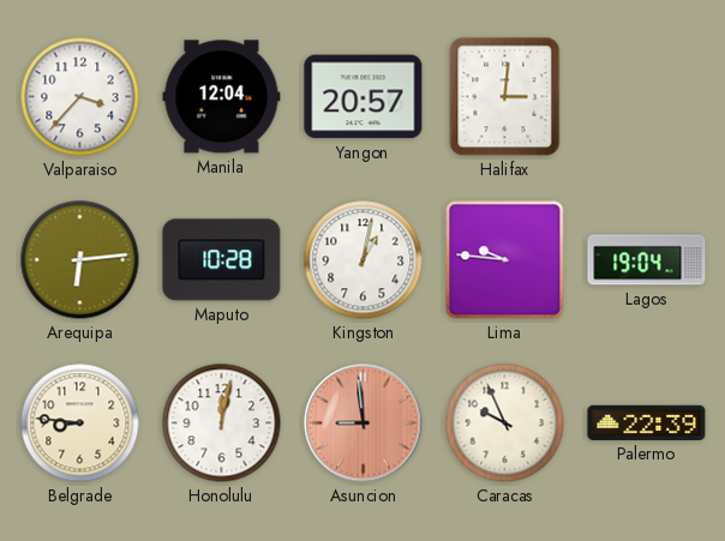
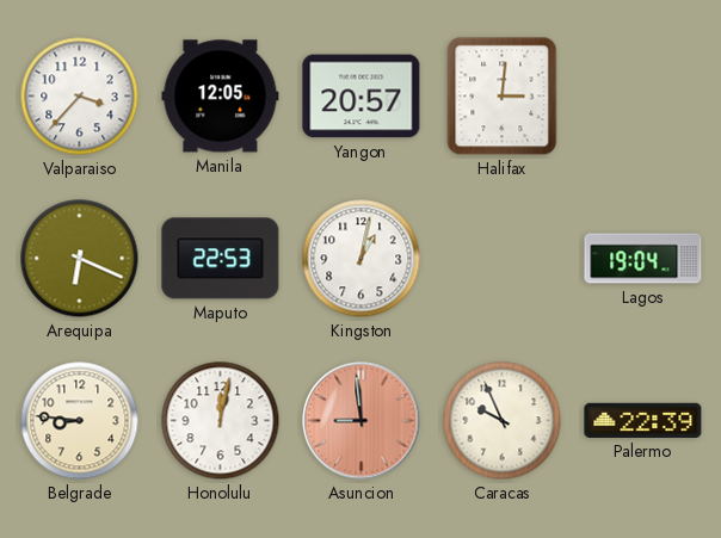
Manila: 12:04 -> 12:05 (221, 97)
Arequipa: 6:14 -> 6:19 (80, 259)
Maputo: 10:28 -> 22:53 (221, 259)
Lima: 9:46 -> none (505, 260)
